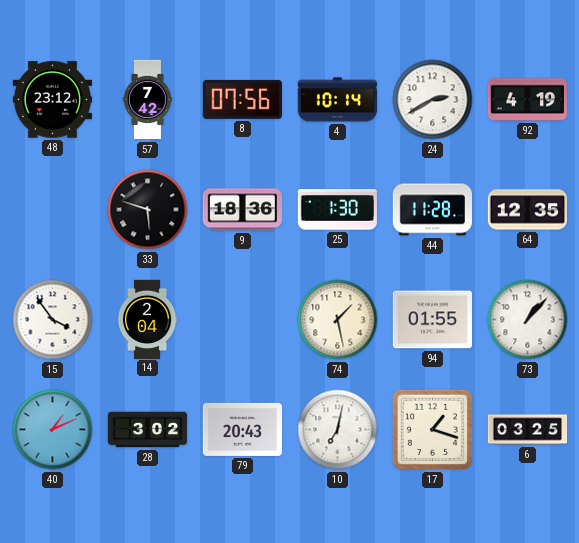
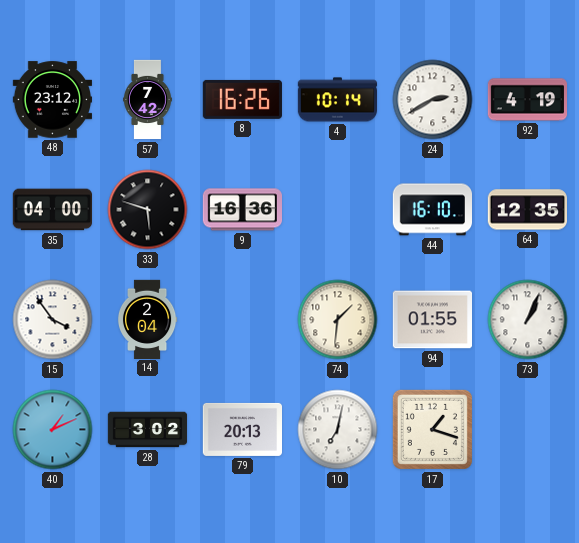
8: 07:56 -> 16:26 (242, 99)
35: none -> 04:00 (52, 210)
9: 18:36 -> 16:36 (242, 210)
25: 1:30 -> none (337, 210)
44: 11:28 -> 16:10 (432, 210)
74: 1:28 -> 1:31 (338, 320)
73: 1:07 -> 1:04 (528, 320)
79: 20:43 -> 20:13 (242, 429)
6: 03:25 -> none (528, 430)
